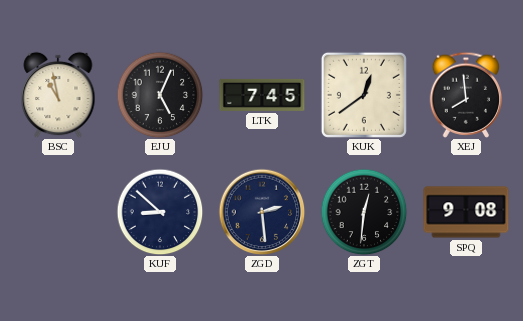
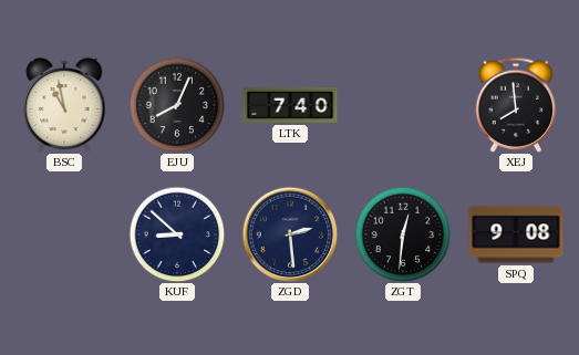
EJU: 5:04 -> 8:04 (177, 105)
LTK: 7:45 -> 7:40 (290, 105)
KUK: 12:39 -> none (364, 95)
